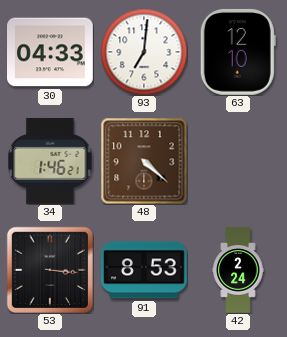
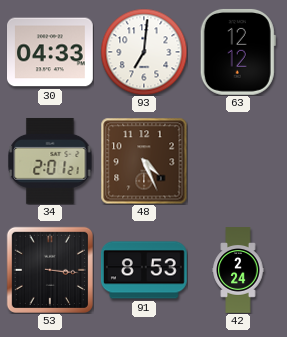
63: 12:10 -> 12:12 (238, 52)
34: 1:46 -> 2:01 (50, 161)
48: 4:22 -> 4:26 (144, 161)
